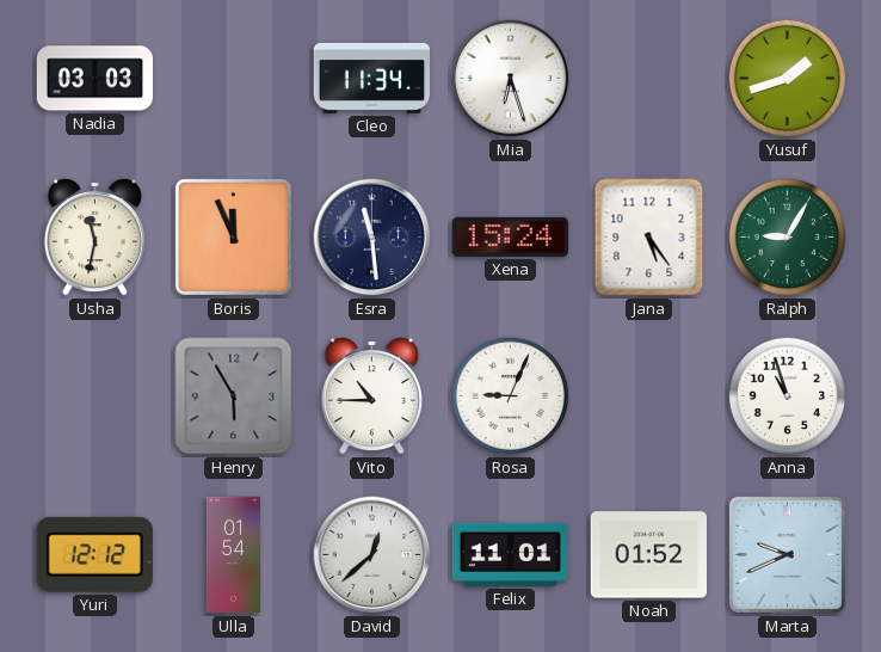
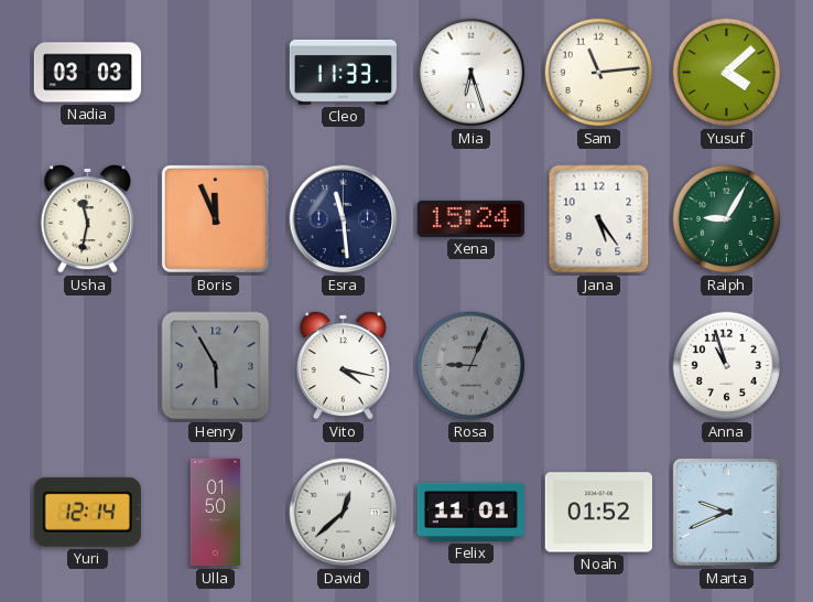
Cleo: 11:34 -> 11:33 (343, 72)
Sam: none -> 11:14 (599, 73)
Yusuf: 1:42 -> 4:08 (727, 73)
Vito: 10:45 -> 4:17 (343, 365)
Rosa dial: white -> grey (471, 366)
Yuri: 12:12 -> 12:14 (87, 512)
Ulla: 01:54 -> 01:50 (215, 513)
